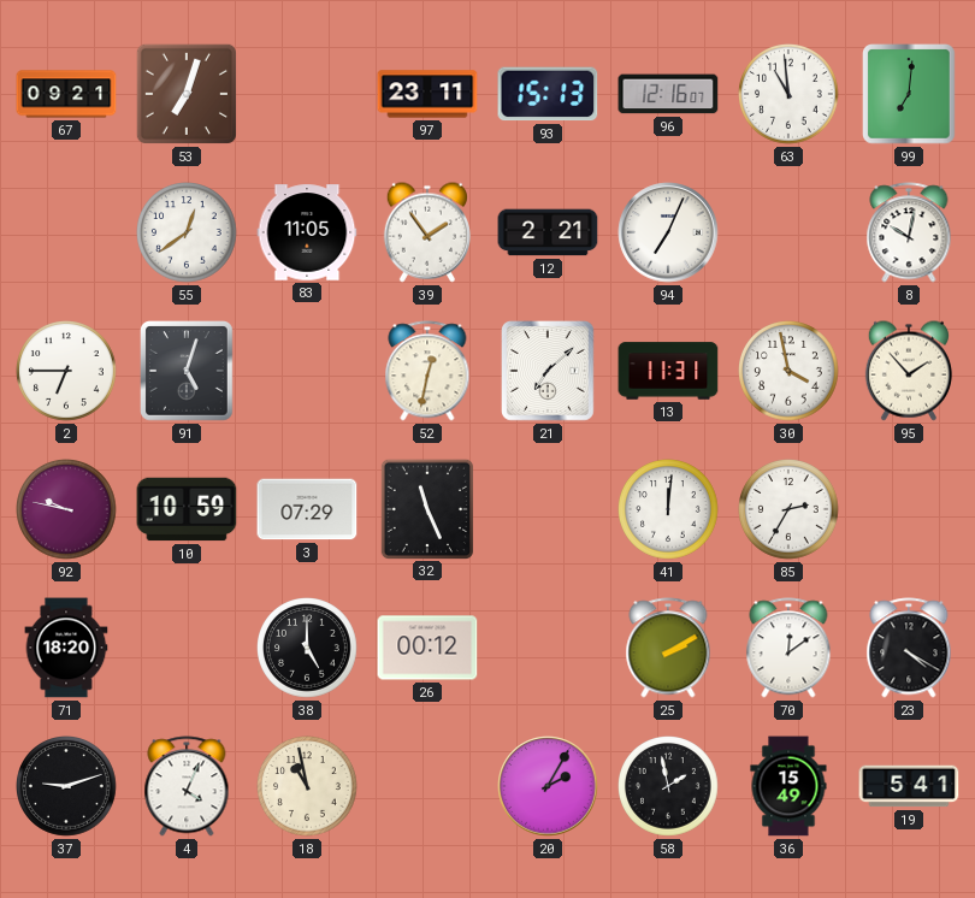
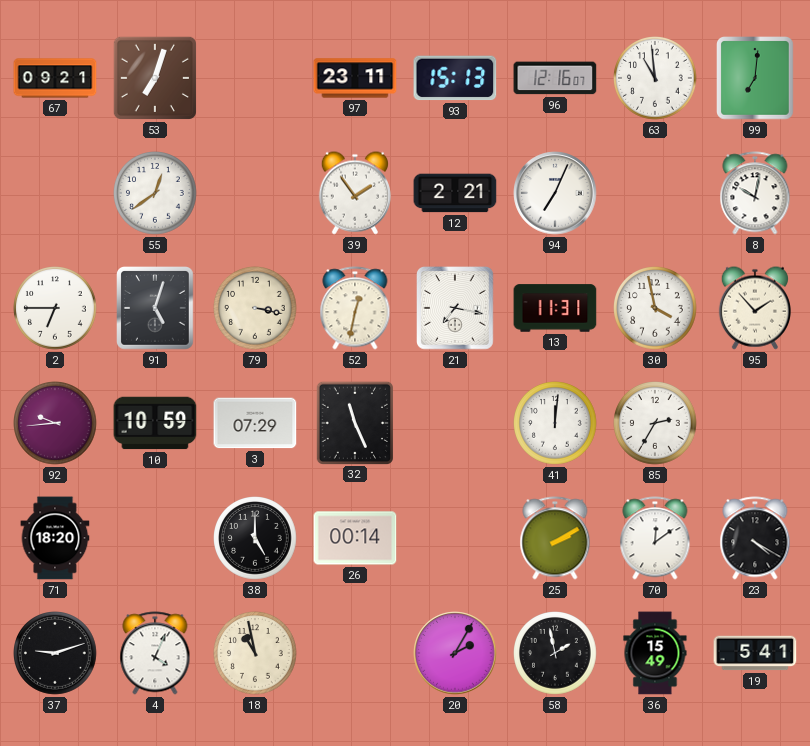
83: 11:05 -> none (307, 232)
79: none -> 3:17 (256, 309)
21: 7:08 -> 7:17 (456, 309)
92: 9:47 -> 9:44 (56, 424)
26: 00:12 -> 00:14 (355, 538)
